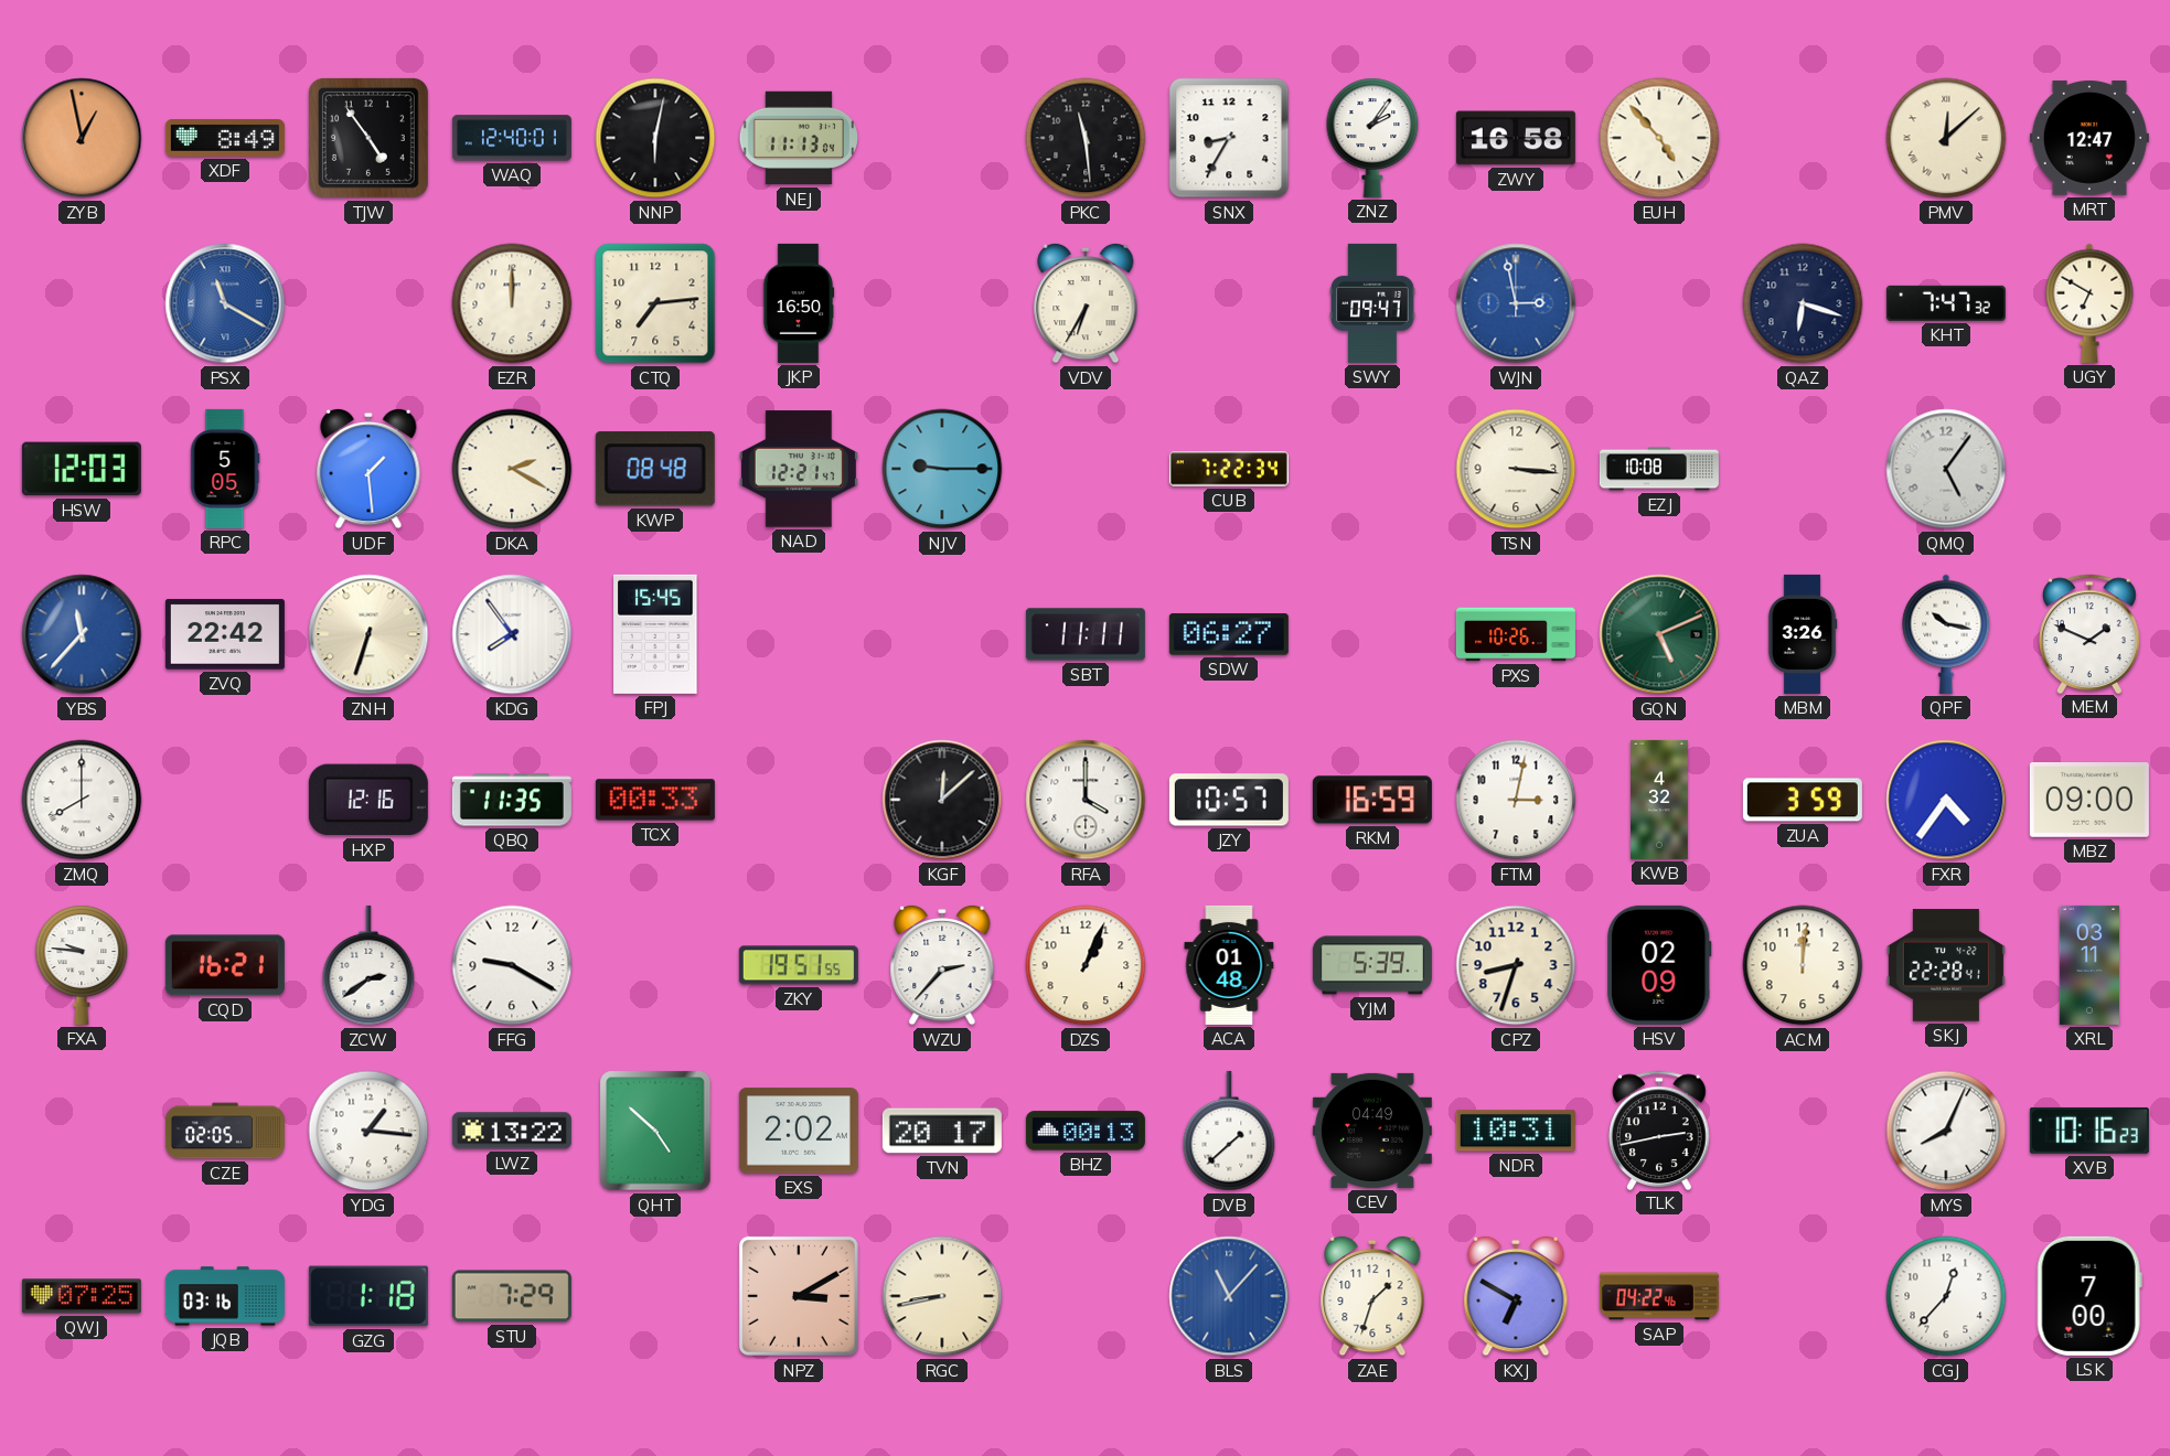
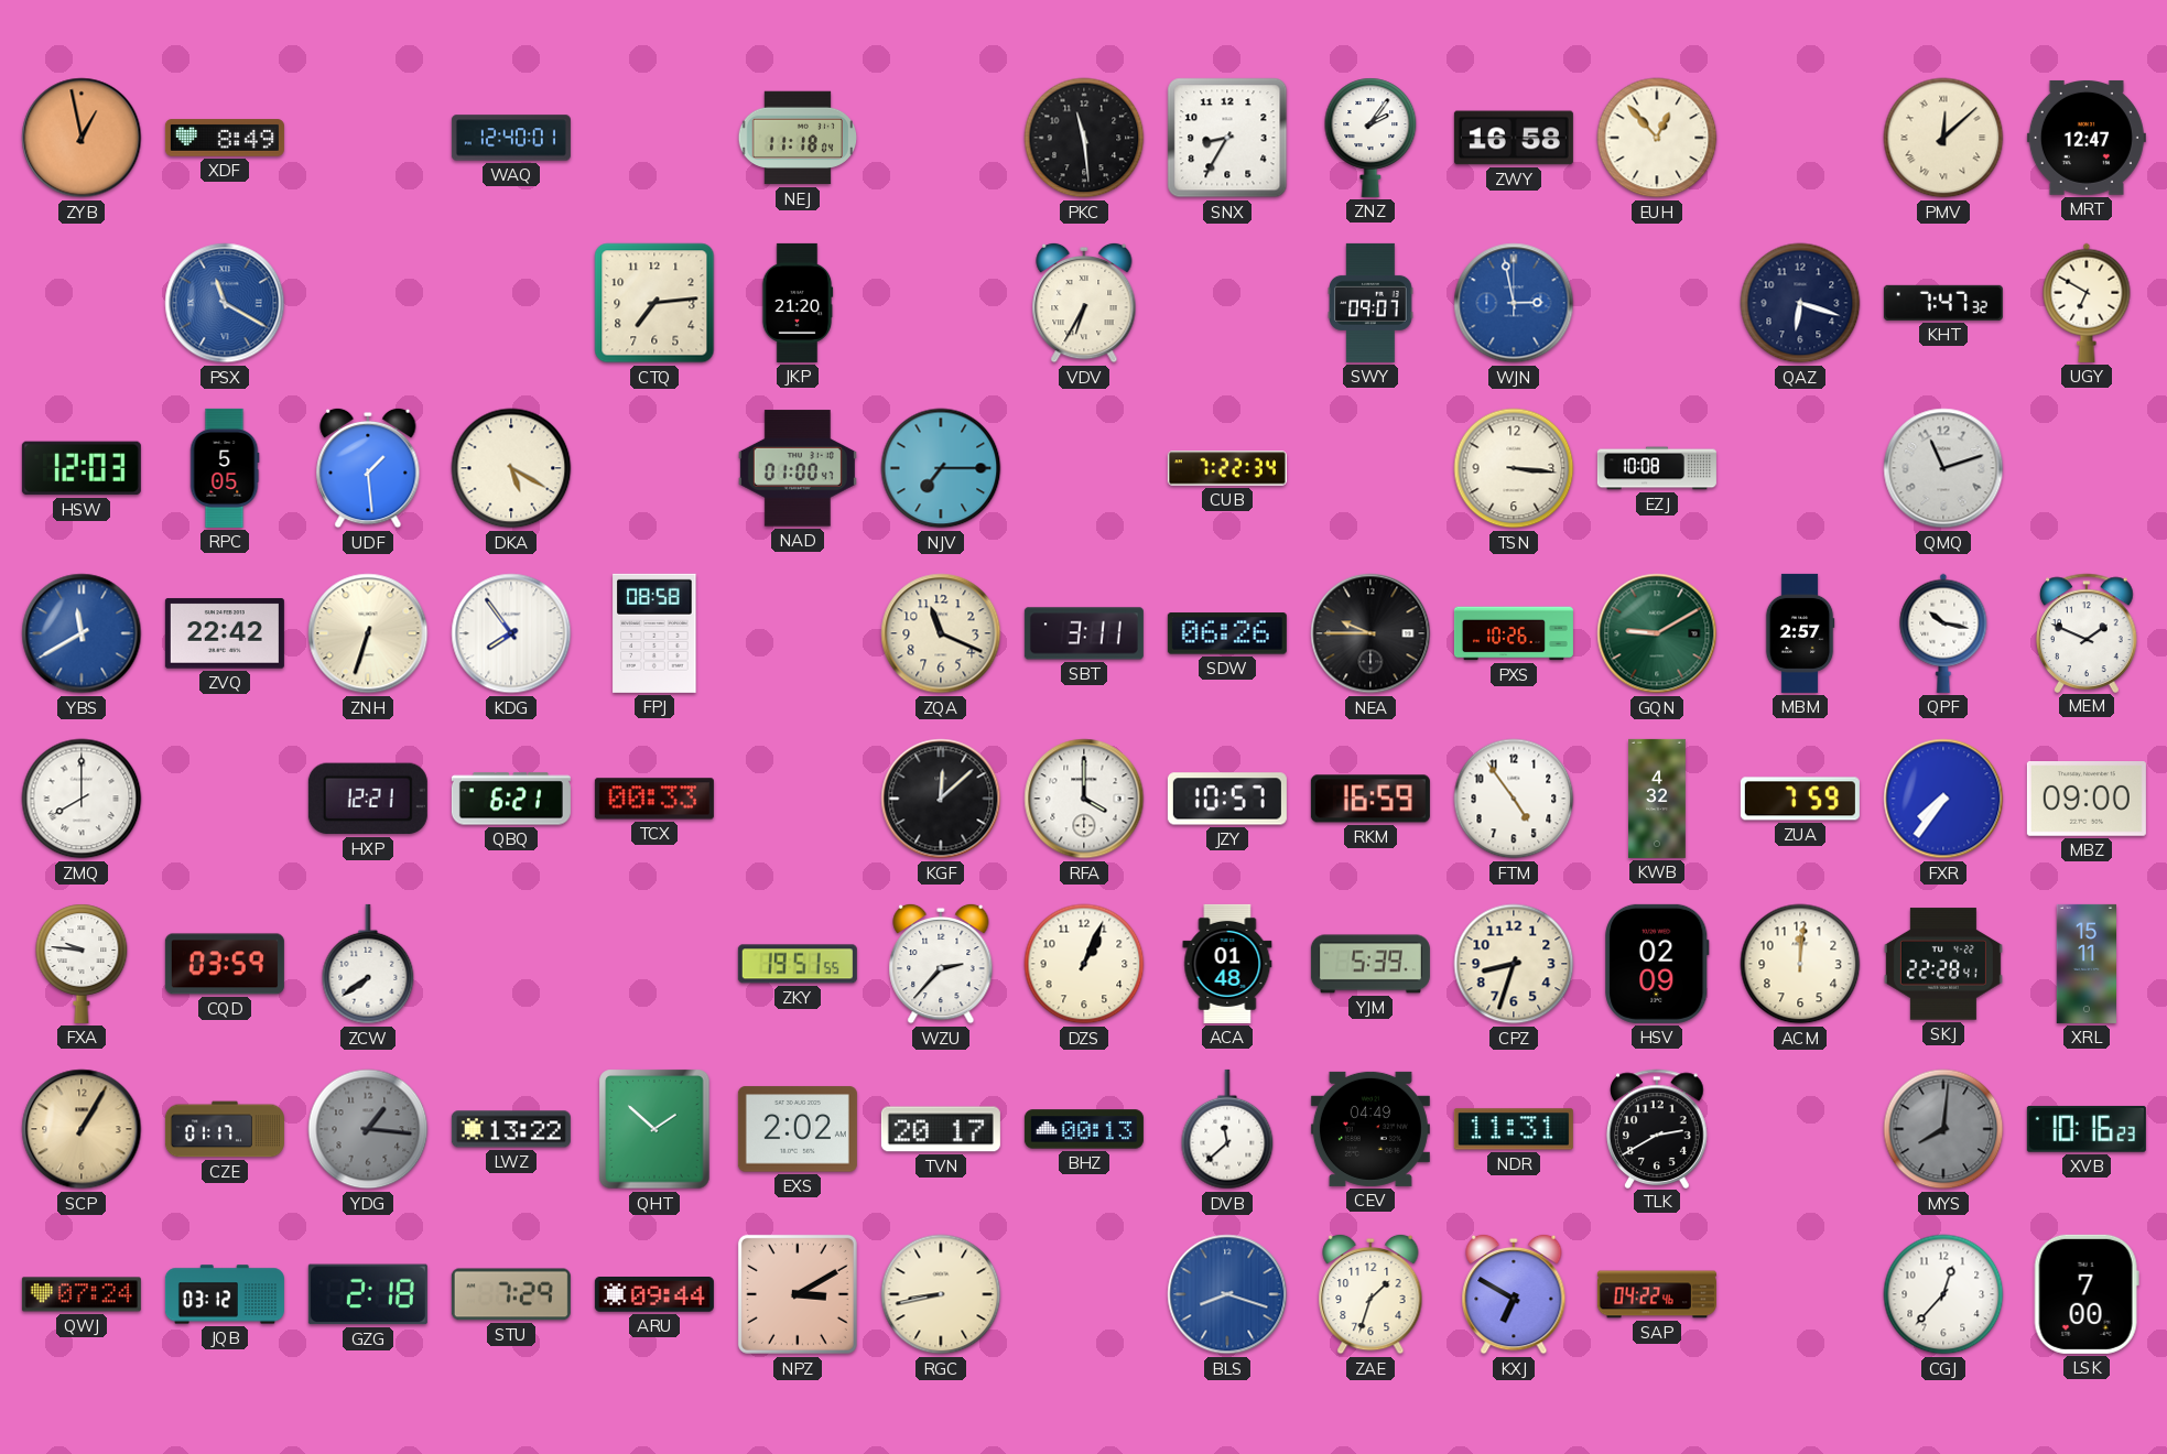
TJW: 4:54 -> none (368, 138)
NNP: 6:02 -> none (655, 138)
NEJ: 11:13 -> 11:18 (797, 138)
EUH: 4:53 -> 12:53 (1657, 138)
EZR: 12:00 -> none (512, 303)
JKP: 16:50 -> 21:20 (798, 303)
SWY: 09:47 -> 09:07 (1370, 303)
DKA: 2:20 -> 5:20 (511, 468)
KWP: 08:48 -> none (655, 469)
NAD: 12:21 -> 01:00 (798, 468)
NJV: 9:15 -> 7:15 (941, 468)
QMQ: 5:06 -> 11:12 (1943, 468)
YBS: 11:37 -> 11:40 (82, 633)
FPJ: 15:45 -> 08:58 (654, 633)
ZQA: none -> 11:19 (941, 633)
SBT: 11:11 -> 3:11 (1084, 633)
SDW: 06:27 -> 06:26 (1227, 633)
NEA: none -> 9:45 (1370, 633)
GQN: 5:11 -> 9:10 (1657, 633)
MBM: 3:26 -> 2:57 (1800, 633)
HXP: 12:16 -> 12:21 (368, 799)
QBQ: 11:35 -> 6:21 (511, 799)
FTM: 3:02 -> 4:54 (1514, 799)
ZUA: 3:59 -> 7:59 (1800, 799)
FXR: 4:36 -> 7:36 (1943, 799)
CQD: 16:21 -> 03:59 (225, 964)
ZCW: 2:39 -> 7:39 (368, 964)
FFG: 9:20 -> none (512, 965)
XRL: 03:11 -> 15:11 (2085, 964)
SCP: none -> 1:05 (82, 1129)
CZE: 02:05 -> 01:17 (225, 1129)
YDG dial: white -> grey (368, 1129)
QHT: 4:52 -> 1:52 (654, 1129)
DVB: 1:38 -> 11:38 (1227, 1129)
NDR: 10:31 -> 11:31 (1514, 1129)
TLK: 2:43 -> 2:40 (1657, 1128)
MYS: 8:04 -> 8:01 (1943, 1129)
MYS dial: white -> grey (1943, 1129)
QWJ: 07:25 -> 07:24 (82, 1294)
JQB: 03:16 -> 03:12 (225, 1294)
GZG: 1:18 -> 2:18 (368, 1294)
ARU: none -> 09:44 (654, 1295)
BLS: 11:07 -> 8:18 (1227, 1294)
